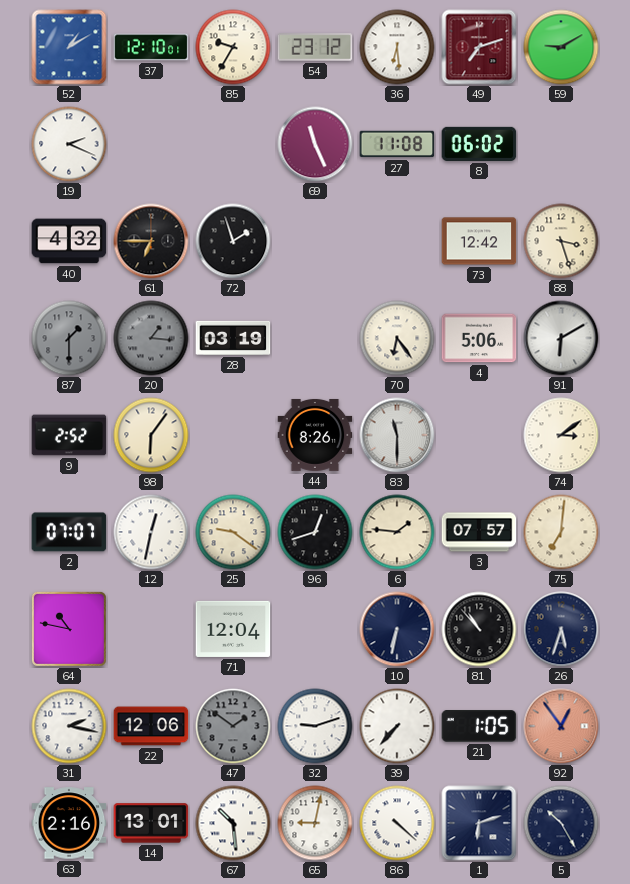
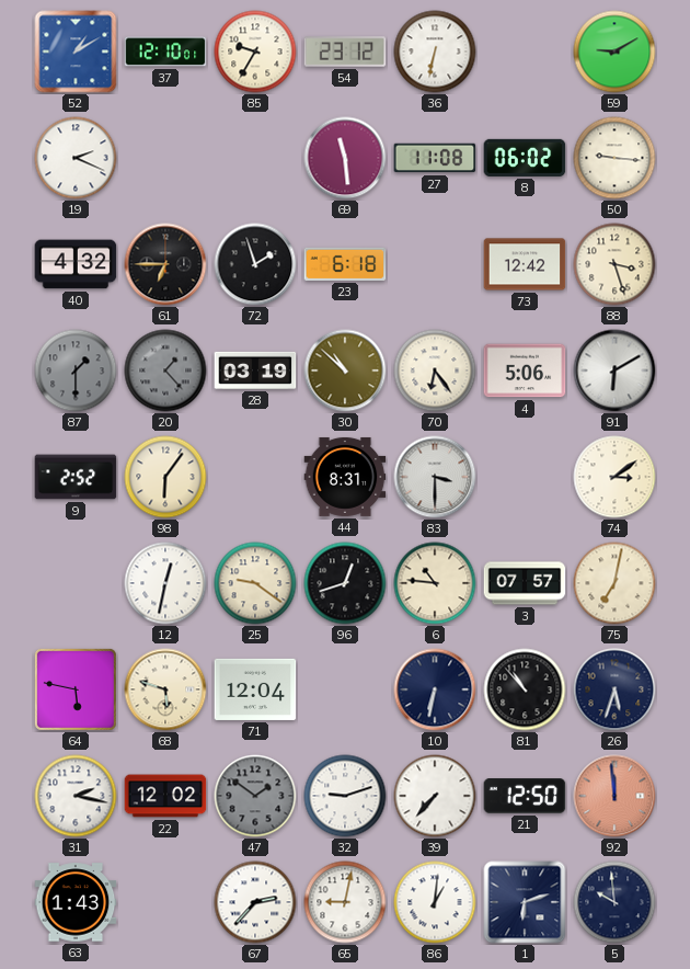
36: 6:29 -> 6:32 (435, 52)
49: 7:12 -> none (479, 47)
69: 11:26 -> 11:29 (345, 158)
50: none -> 9:16 (614, 158)
23: none -> 6:18 (345, 264)
20: 1:16 -> 1:23 (165, 371)
30: none -> 10:52 (345, 371)
44: 8:26 -> 8:31 (345, 477)
83: 11:30 -> 3:30 (435, 477)
2: 07:07 -> none (69, 532)
6: 1:46 -> 10:46 (435, 583)
75: 7:01 -> 7:02 (614, 583)
64: 10:47 -> 5:47 (76, 689)
68: none -> 5:48 (165, 689)
22: 12:06 -> 12:02 (165, 796)
21: 1:05 -> 12:50 (525, 797)
92: 12:54 -> 11:59 (614, 796)
63: 2:16 -> 1:43 (76, 902)
14: 13:01 -> none (151, 823)
67: 10:29 -> 2:37 (255, 902)
86: 4:22 -> 1:01 (435, 902)
5: 10:25 -> 9:59 (614, 902)
